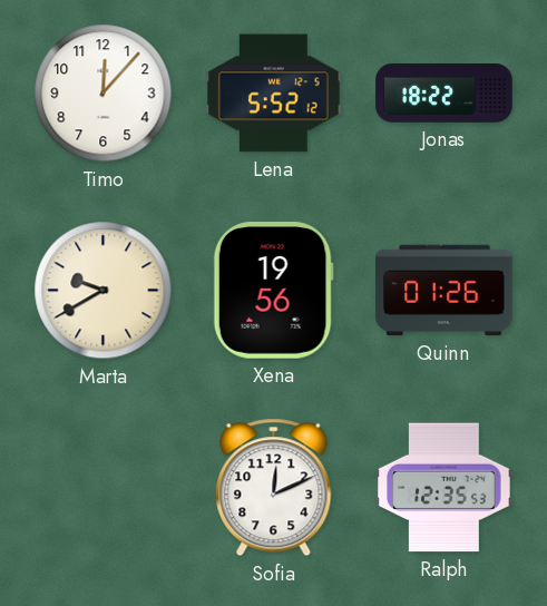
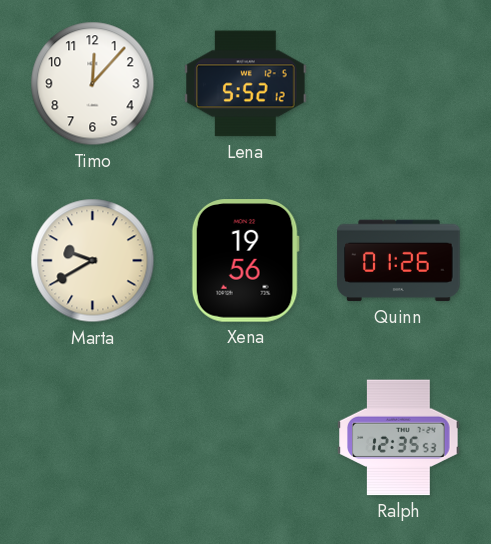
Jonas: 18:22 -> none (445, 94)
Sofia: 12:11 -> none (274, 488)
